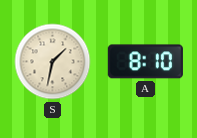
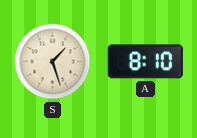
S: 1:32 -> 1:27 (53, 62)
